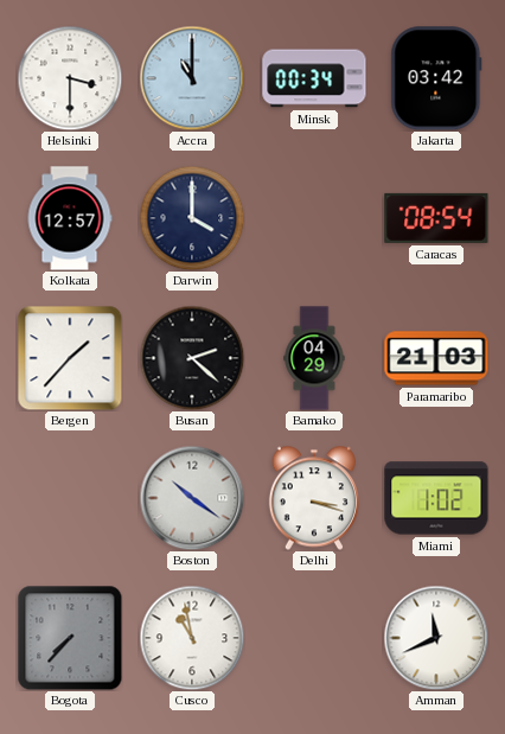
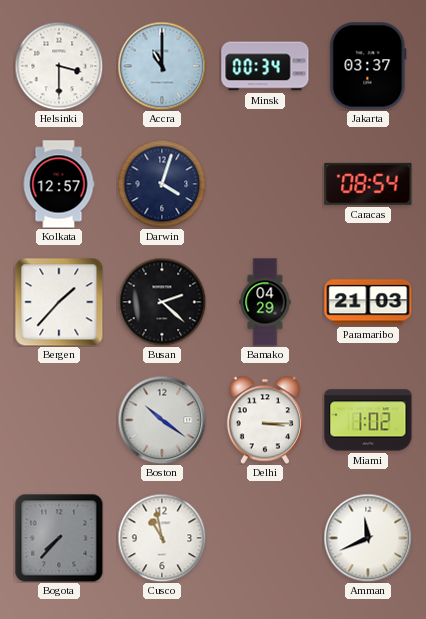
Jakarta: 03:42 -> 03:37 (368, 66)
Darwin: 4:00 -> 4:03 (162, 184)
Delhi: 3:18 -> 3:15 (265, 420)
